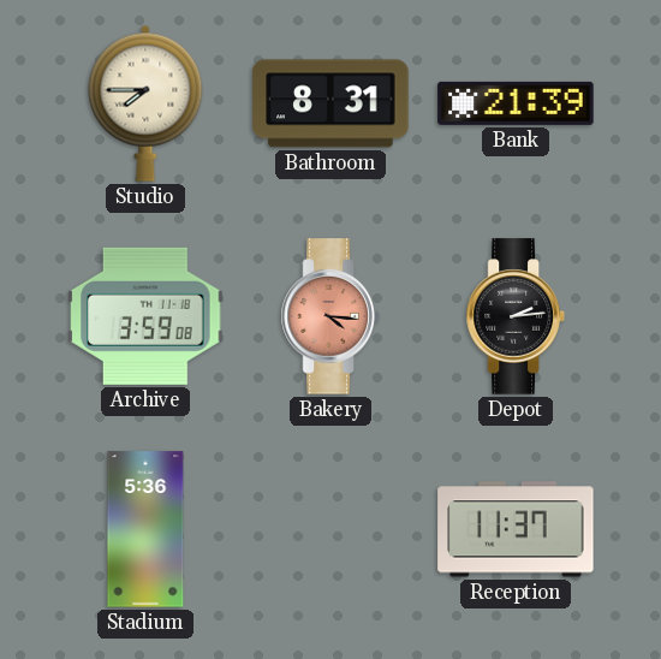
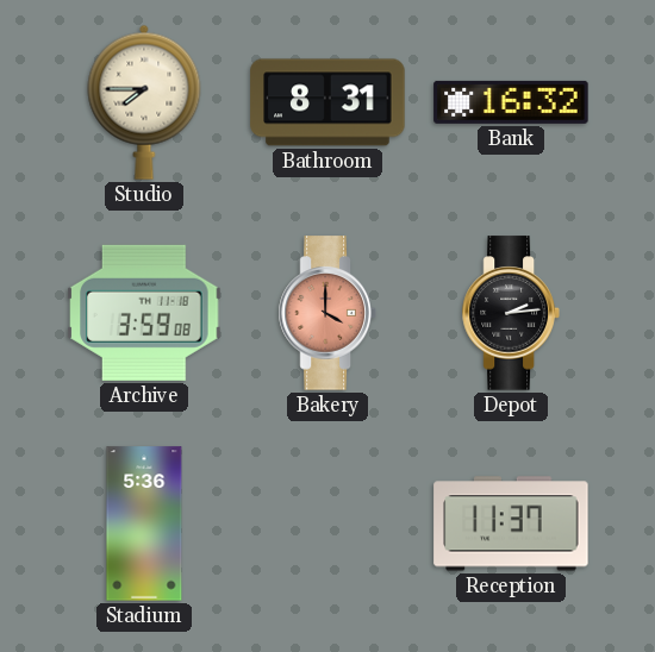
Bank: 21:39 -> 16:32 (511, 102)
Bakery: 4:16 -> 4:00 (327, 313)
